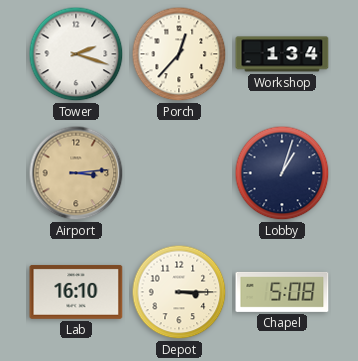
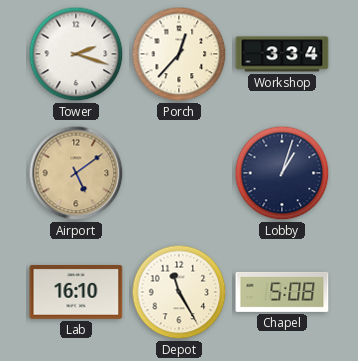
Workshop: 1:34 -> 3:34 (282, 54)
Airport: 3:14 -> 5:09 (76, 173)
Depot: 3:15 -> 11:25 (179, 292)
